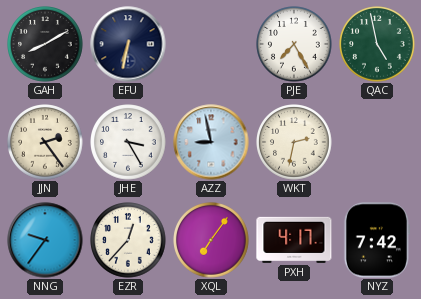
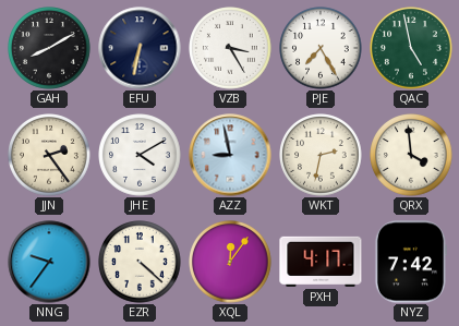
VZB: none -> 3:25 (230, 48)
JHE: 3:25 -> 4:10 (140, 155)
QRX: none -> 3:59 (411, 155)
EZR: 12:37 -> 4:22 (140, 262)
XQL: 7:06 -> 12:06 (230, 262)
